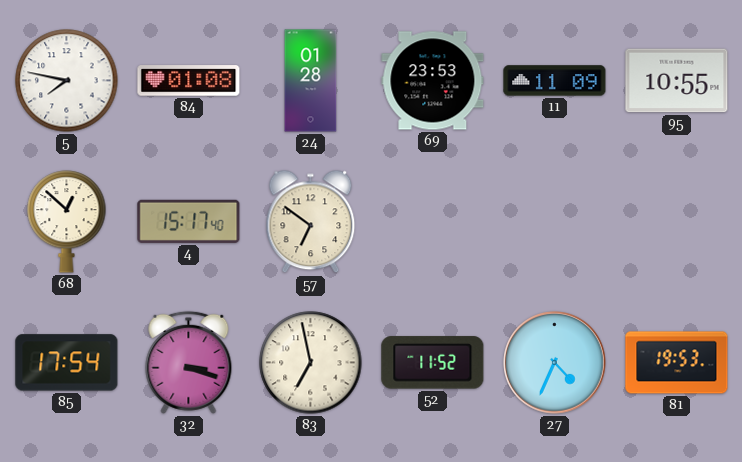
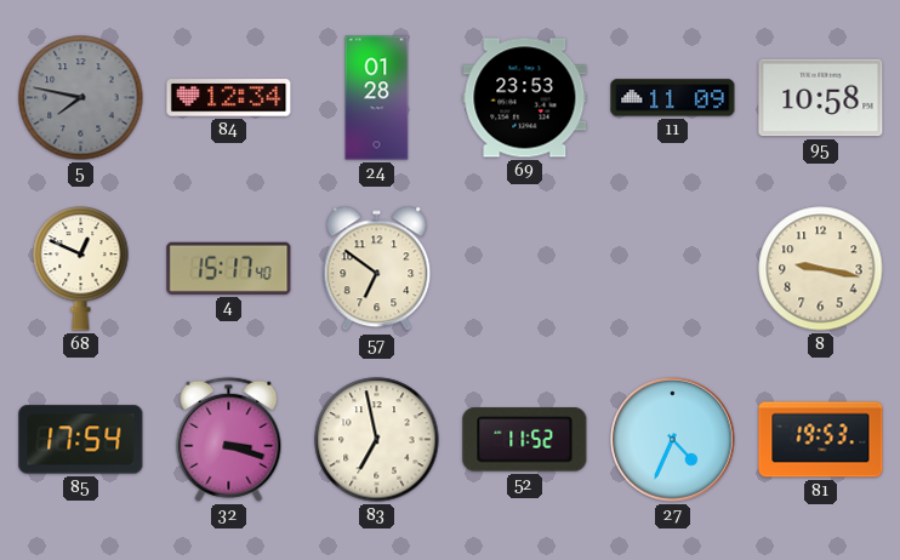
5 dial: white -> grey (81, 98)
84: 01:08 -> 12:34 (229, 98)
95: 10:55 -> 10:58 (821, 98)
68: 12:52 -> 12:49 (81, 269)
8: none -> 9:17 (821, 269)
